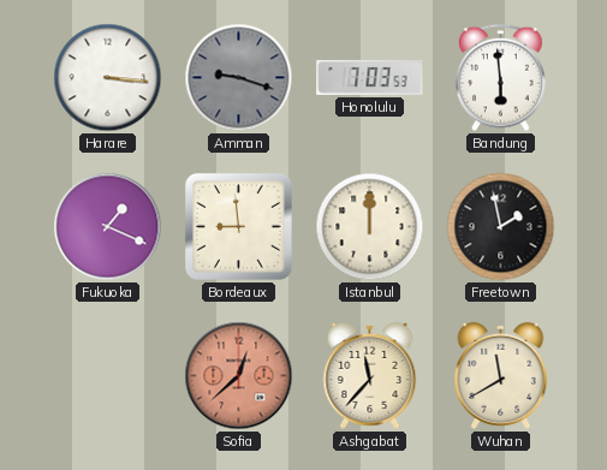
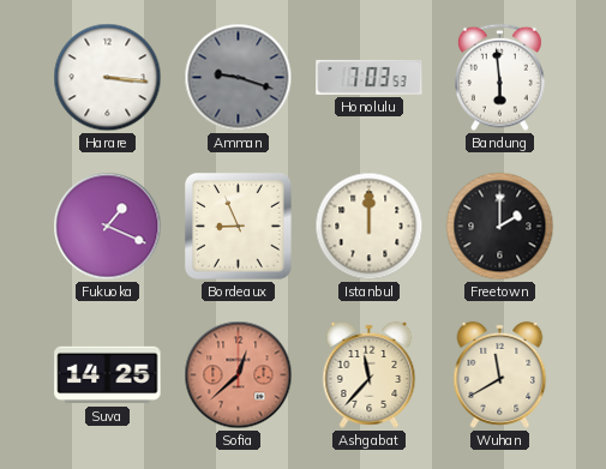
Bordeaux: 8:59 -> 8:56 (238, 226)
Freetown: 1:58 -> 2:00 (500, 227)
Suva: none -> 14:25 (108, 375)
